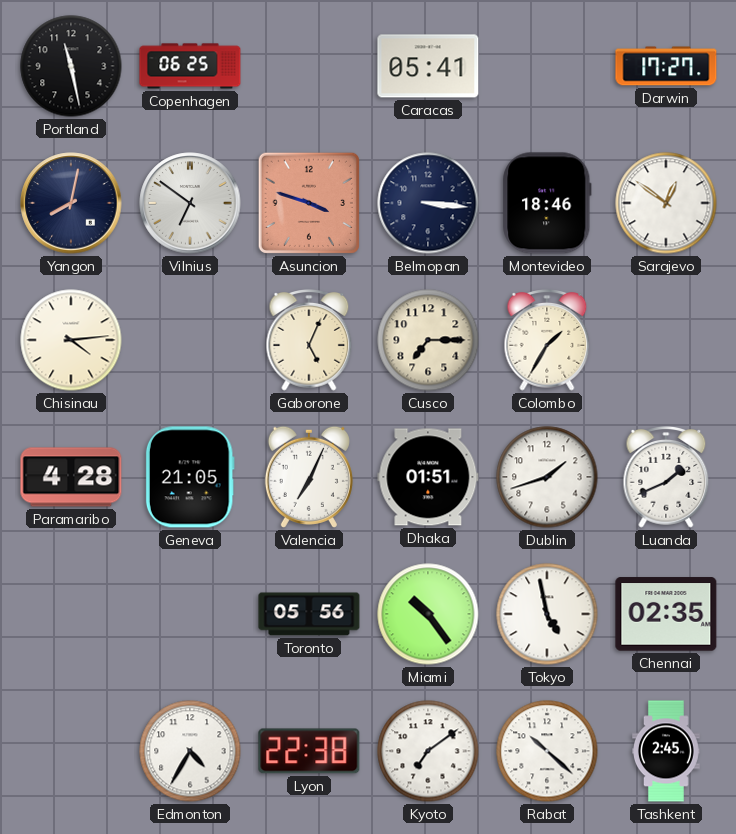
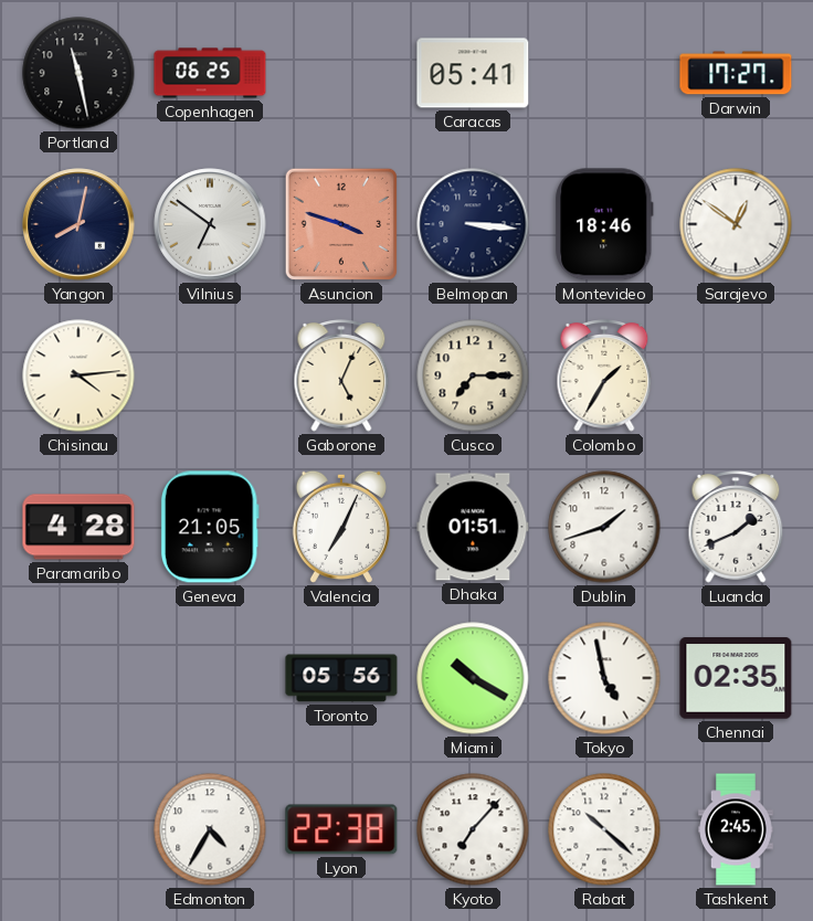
Miami: 10:24 -> 10:20 (473, 678)
Kyoto: 7:09 -> 7:07 (473, 829)
